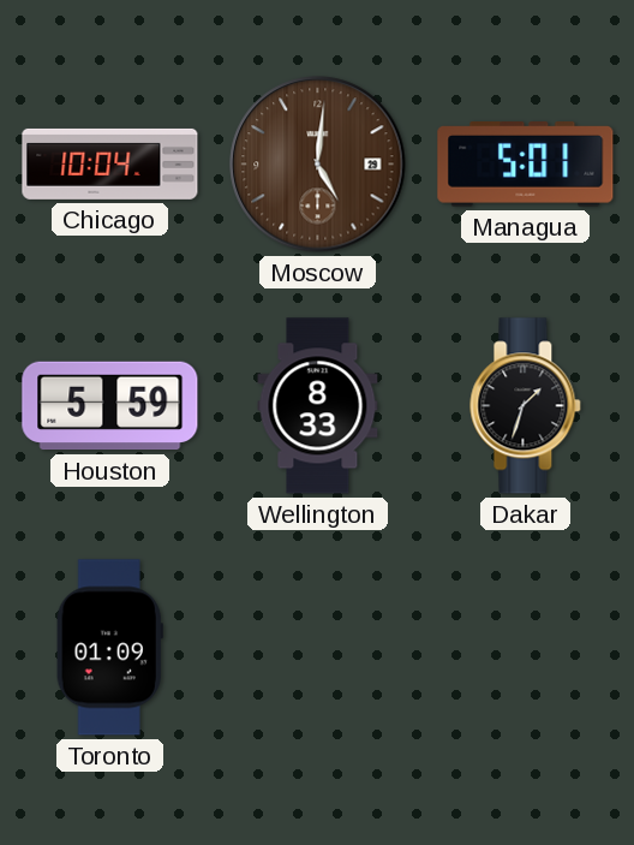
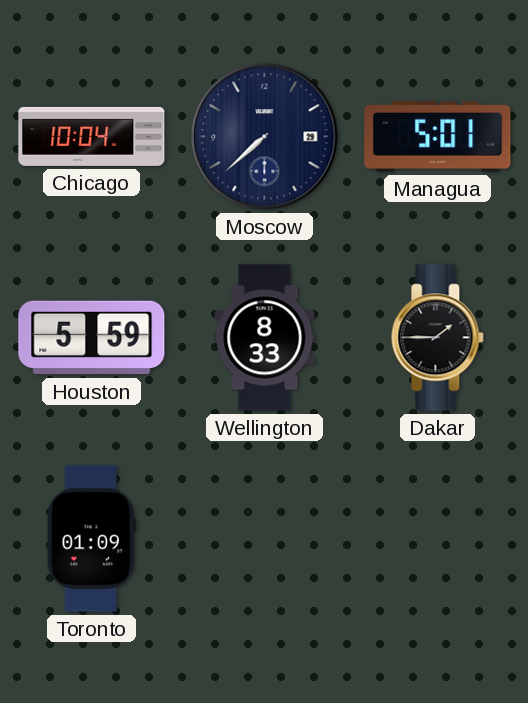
Moscow: 5:01 -> 7:38 (265, 137)
Moscow dial: brown -> navy (265, 137)
Dakar: 1:33 -> 1:45 (438, 338)
